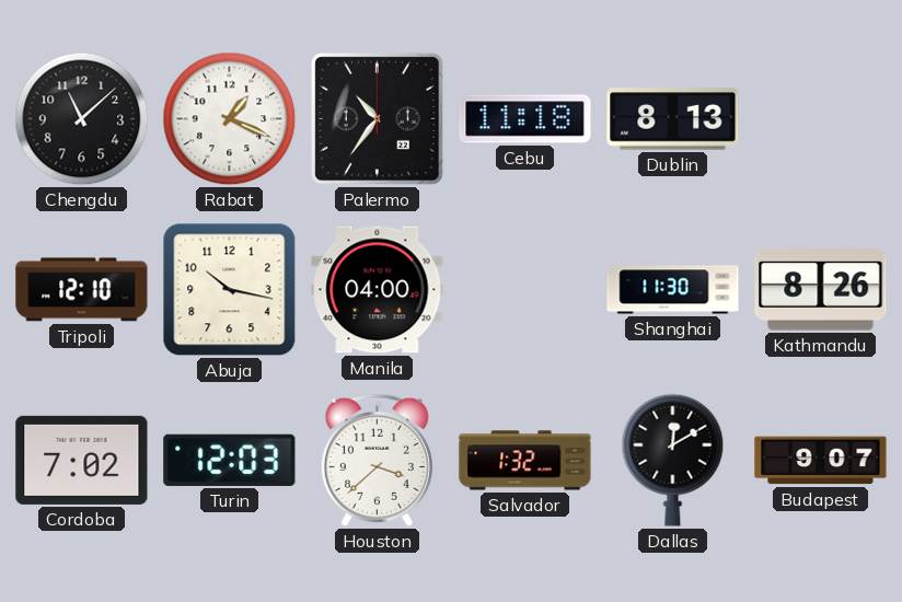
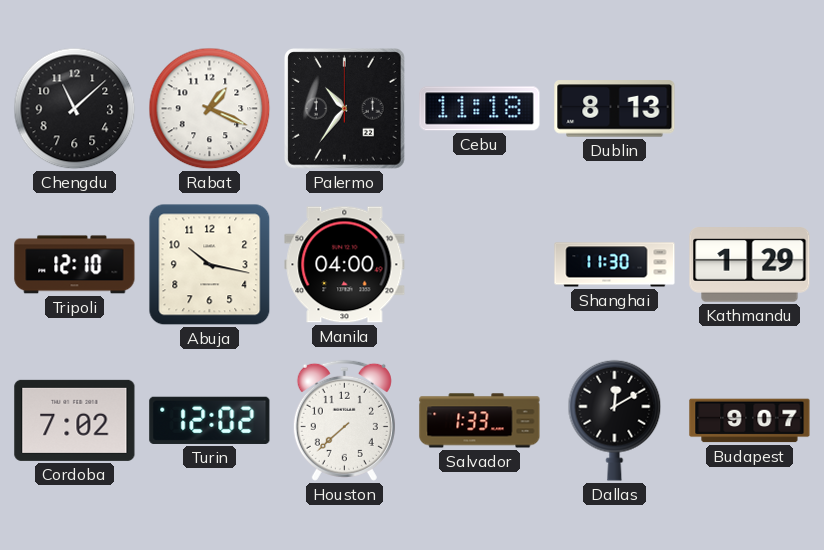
Kathmandu: 8:26 -> 1:29 (750, 265)
Turin: 12:03 -> 12:02 (210, 420)
Houston: 3:38 -> 7:38 (344, 420)
Salvador: 1:32 -> 1:33 (480, 421)
